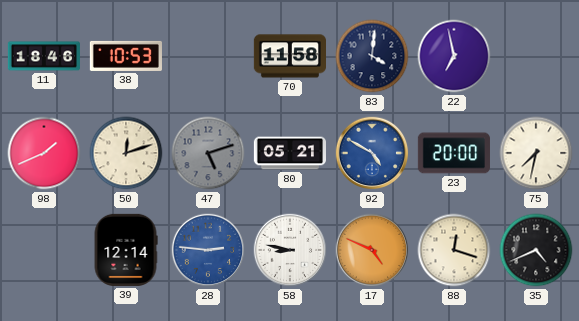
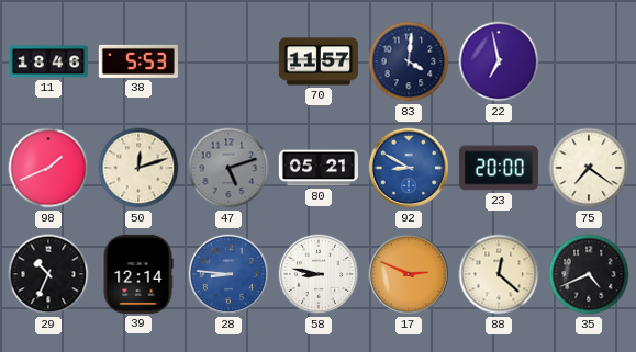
38: 10:53 -> 5:53 (137, 61)
70: 11:58 -> 11:57 (317, 61)
92: 4:50 -> 8:50 (409, 168)
75: 7:32 -> 7:21 (589, 168)
29: none -> 10:34 (48, 274)
28: 2:46 -> 8:46 (228, 274)
17: 4:49 -> 2:49 (409, 274)
88: 12:18 -> 12:22 (499, 274)
